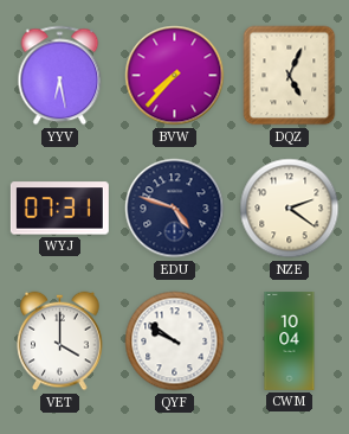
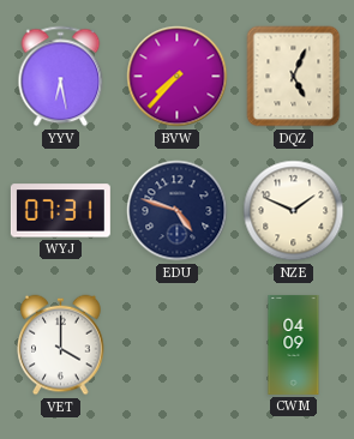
NZE: 2:21 -> 1:49 (294, 211)
QYF: 9:51 -> none (175, 342)
CWM: 10:04 -> 04:09 (294, 344)
